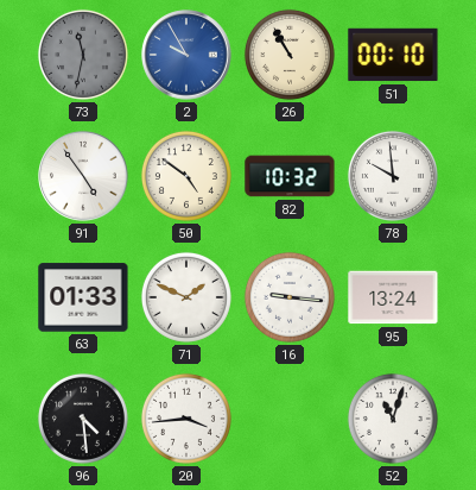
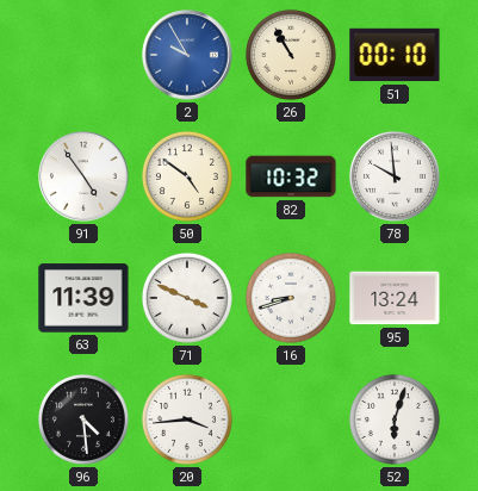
73: 11:32 -> none (83, 55)
63: 01:33 -> 11:39 (83, 298)
71: 1:49 -> 3:49 (187, 298)
16: 9:16 -> 8:42 (291, 298)
52: 11:03 -> 6:03 (395, 419)
